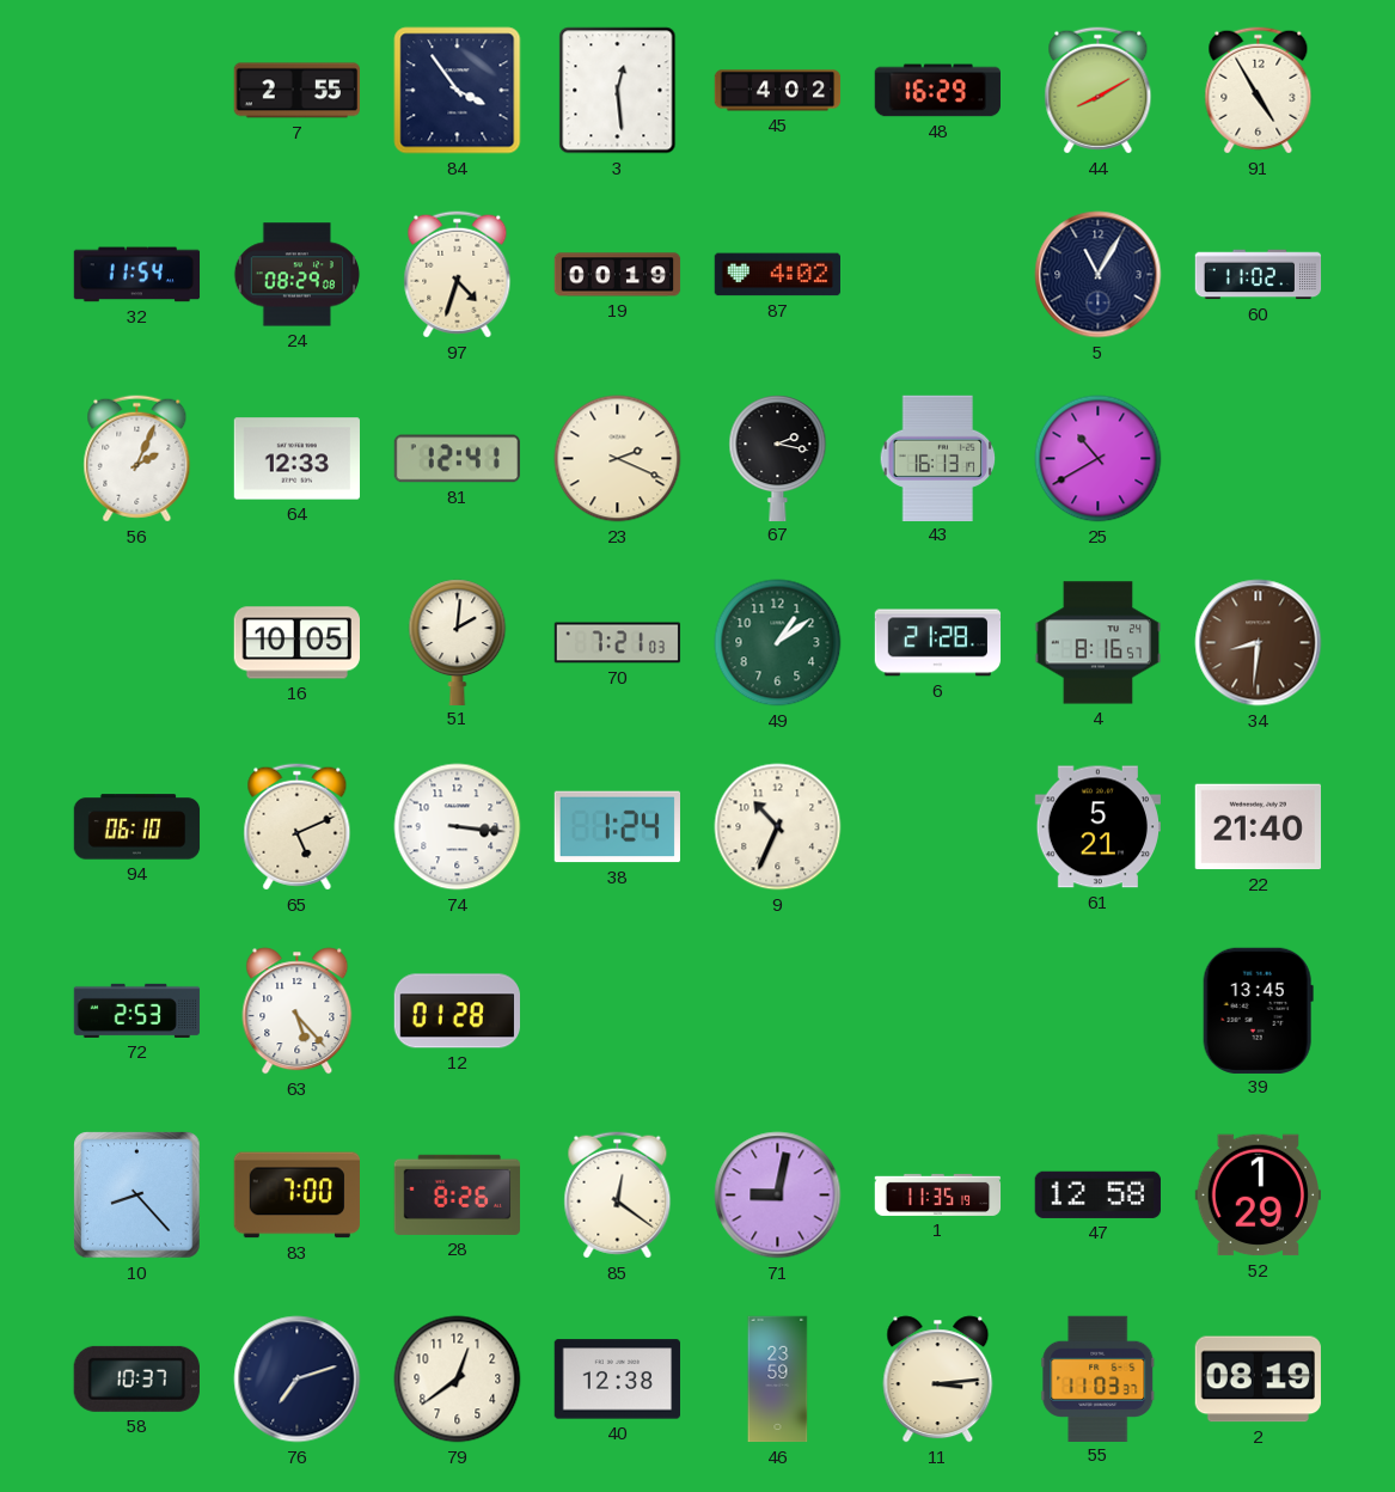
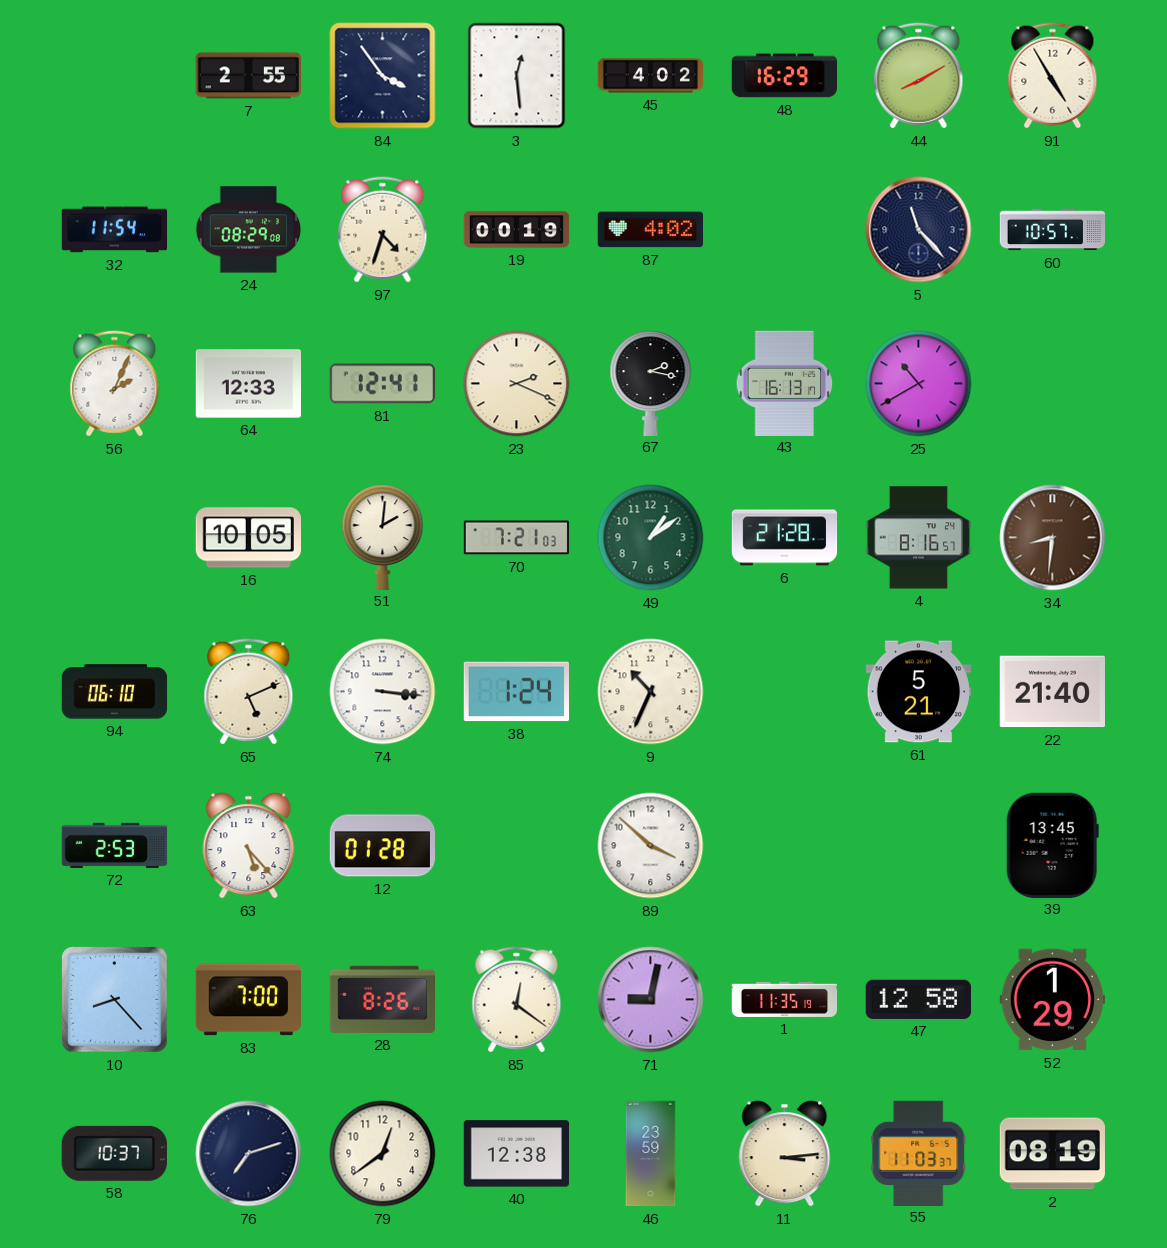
5: 11:05 -> 11:23 (919, 230)
60: 11:02 -> 10:57 (1053, 230)
89: none -> 3:52 (651, 846)
